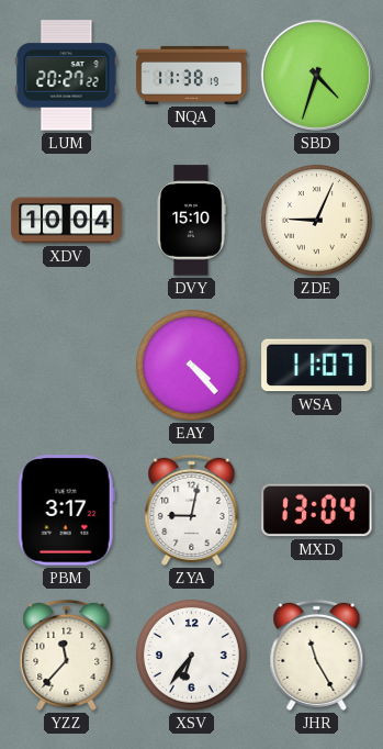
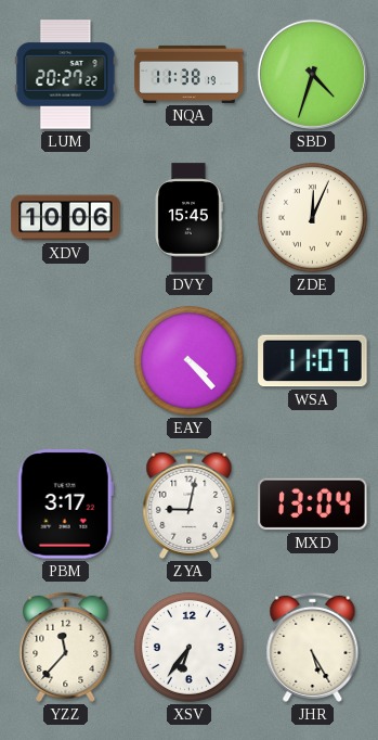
XDV: 10:04 -> 10:06 (66, 218)
DVY: 15:10 -> 15:45 (188, 218)
ZDE: 9:04 -> 12:04 (312, 217)
JHR: 11:25 -> 5:25 (313, 647)
